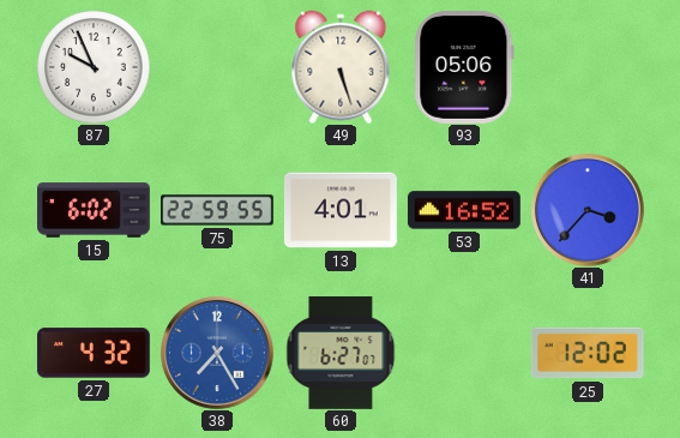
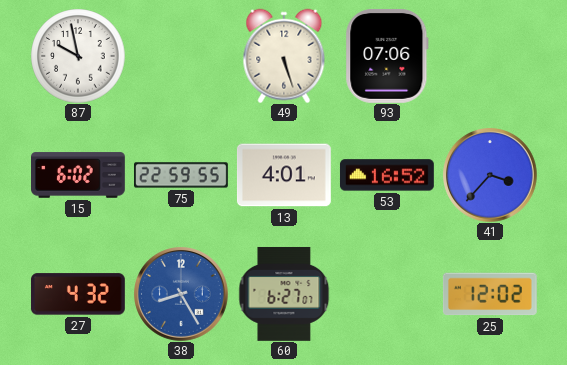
87: 9:56 -> 9:58 (78, 56)
93: 05:06 -> 07:06 (387, 56)
38: 7:25 -> 8:25 (181, 294)
